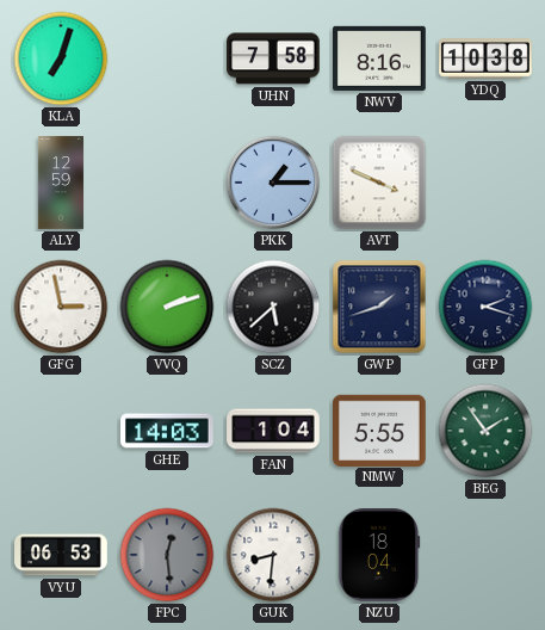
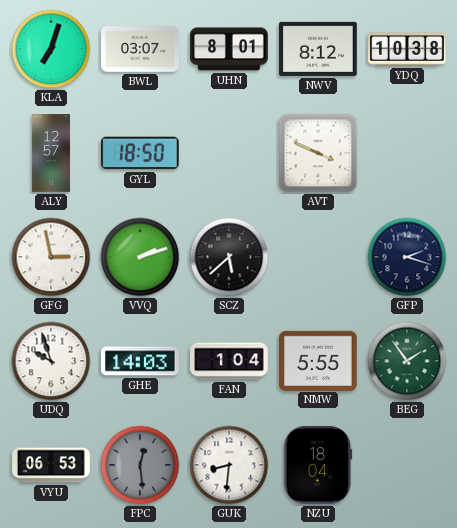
BWL: none -> 03:07 (140, 50)
UHN: 7:58 -> 8:01 (230, 49)
NWV: 8:16 -> 8:12 (319, 49)
ALY: 12:59 -> 12:57 (51, 153)
GYL: none -> 18:50 (140, 153)
PKK: 1:15 -> none (273, 183)
GWP: 1:42 -> none (379, 307)
UDQ: none -> 9:57 (51, 361)
